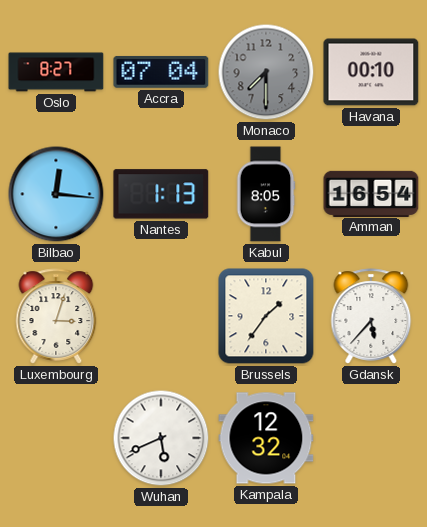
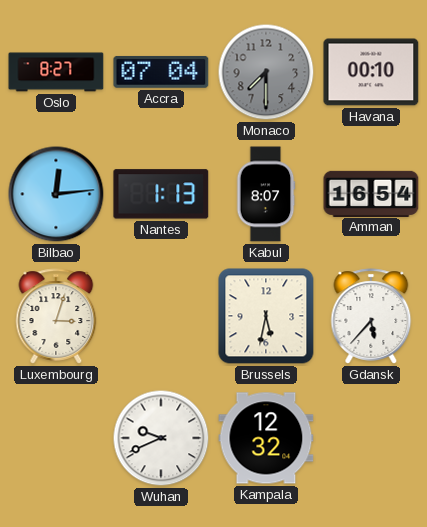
Bilbao: 12:16 -> 12:14 (56, 194)
Kabul: 8:05 -> 8:07 (266, 194)
Brussels: 1:36 -> 5:32 (266, 316)
Wuhan: 5:41 -> 9:41 (161, 438)
